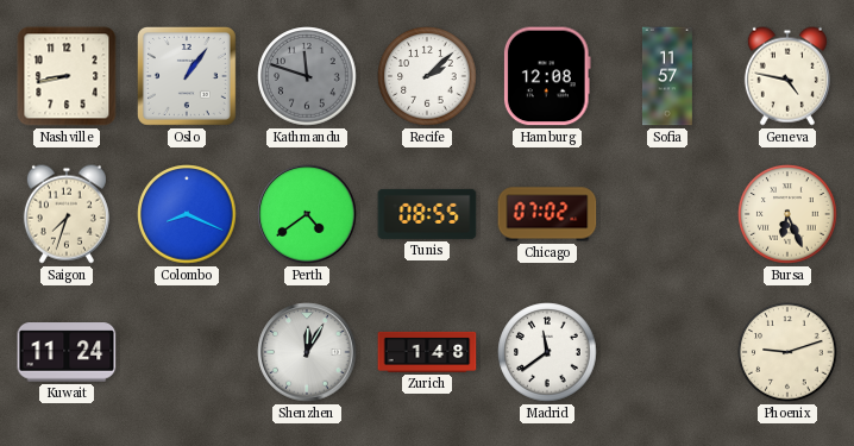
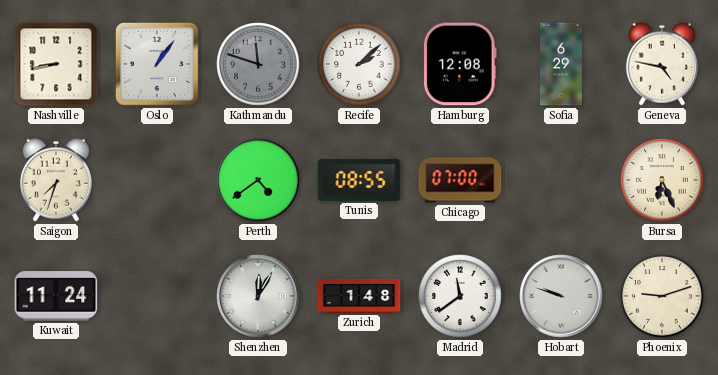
Sofia: 11:57 -> 6:29 (561, 64)
Colombo: 8:19 -> none (187, 214)
Chicago: 07:02 -> 07:00 (460, 180)
Hobart: none -> 9:48 (561, 296)
